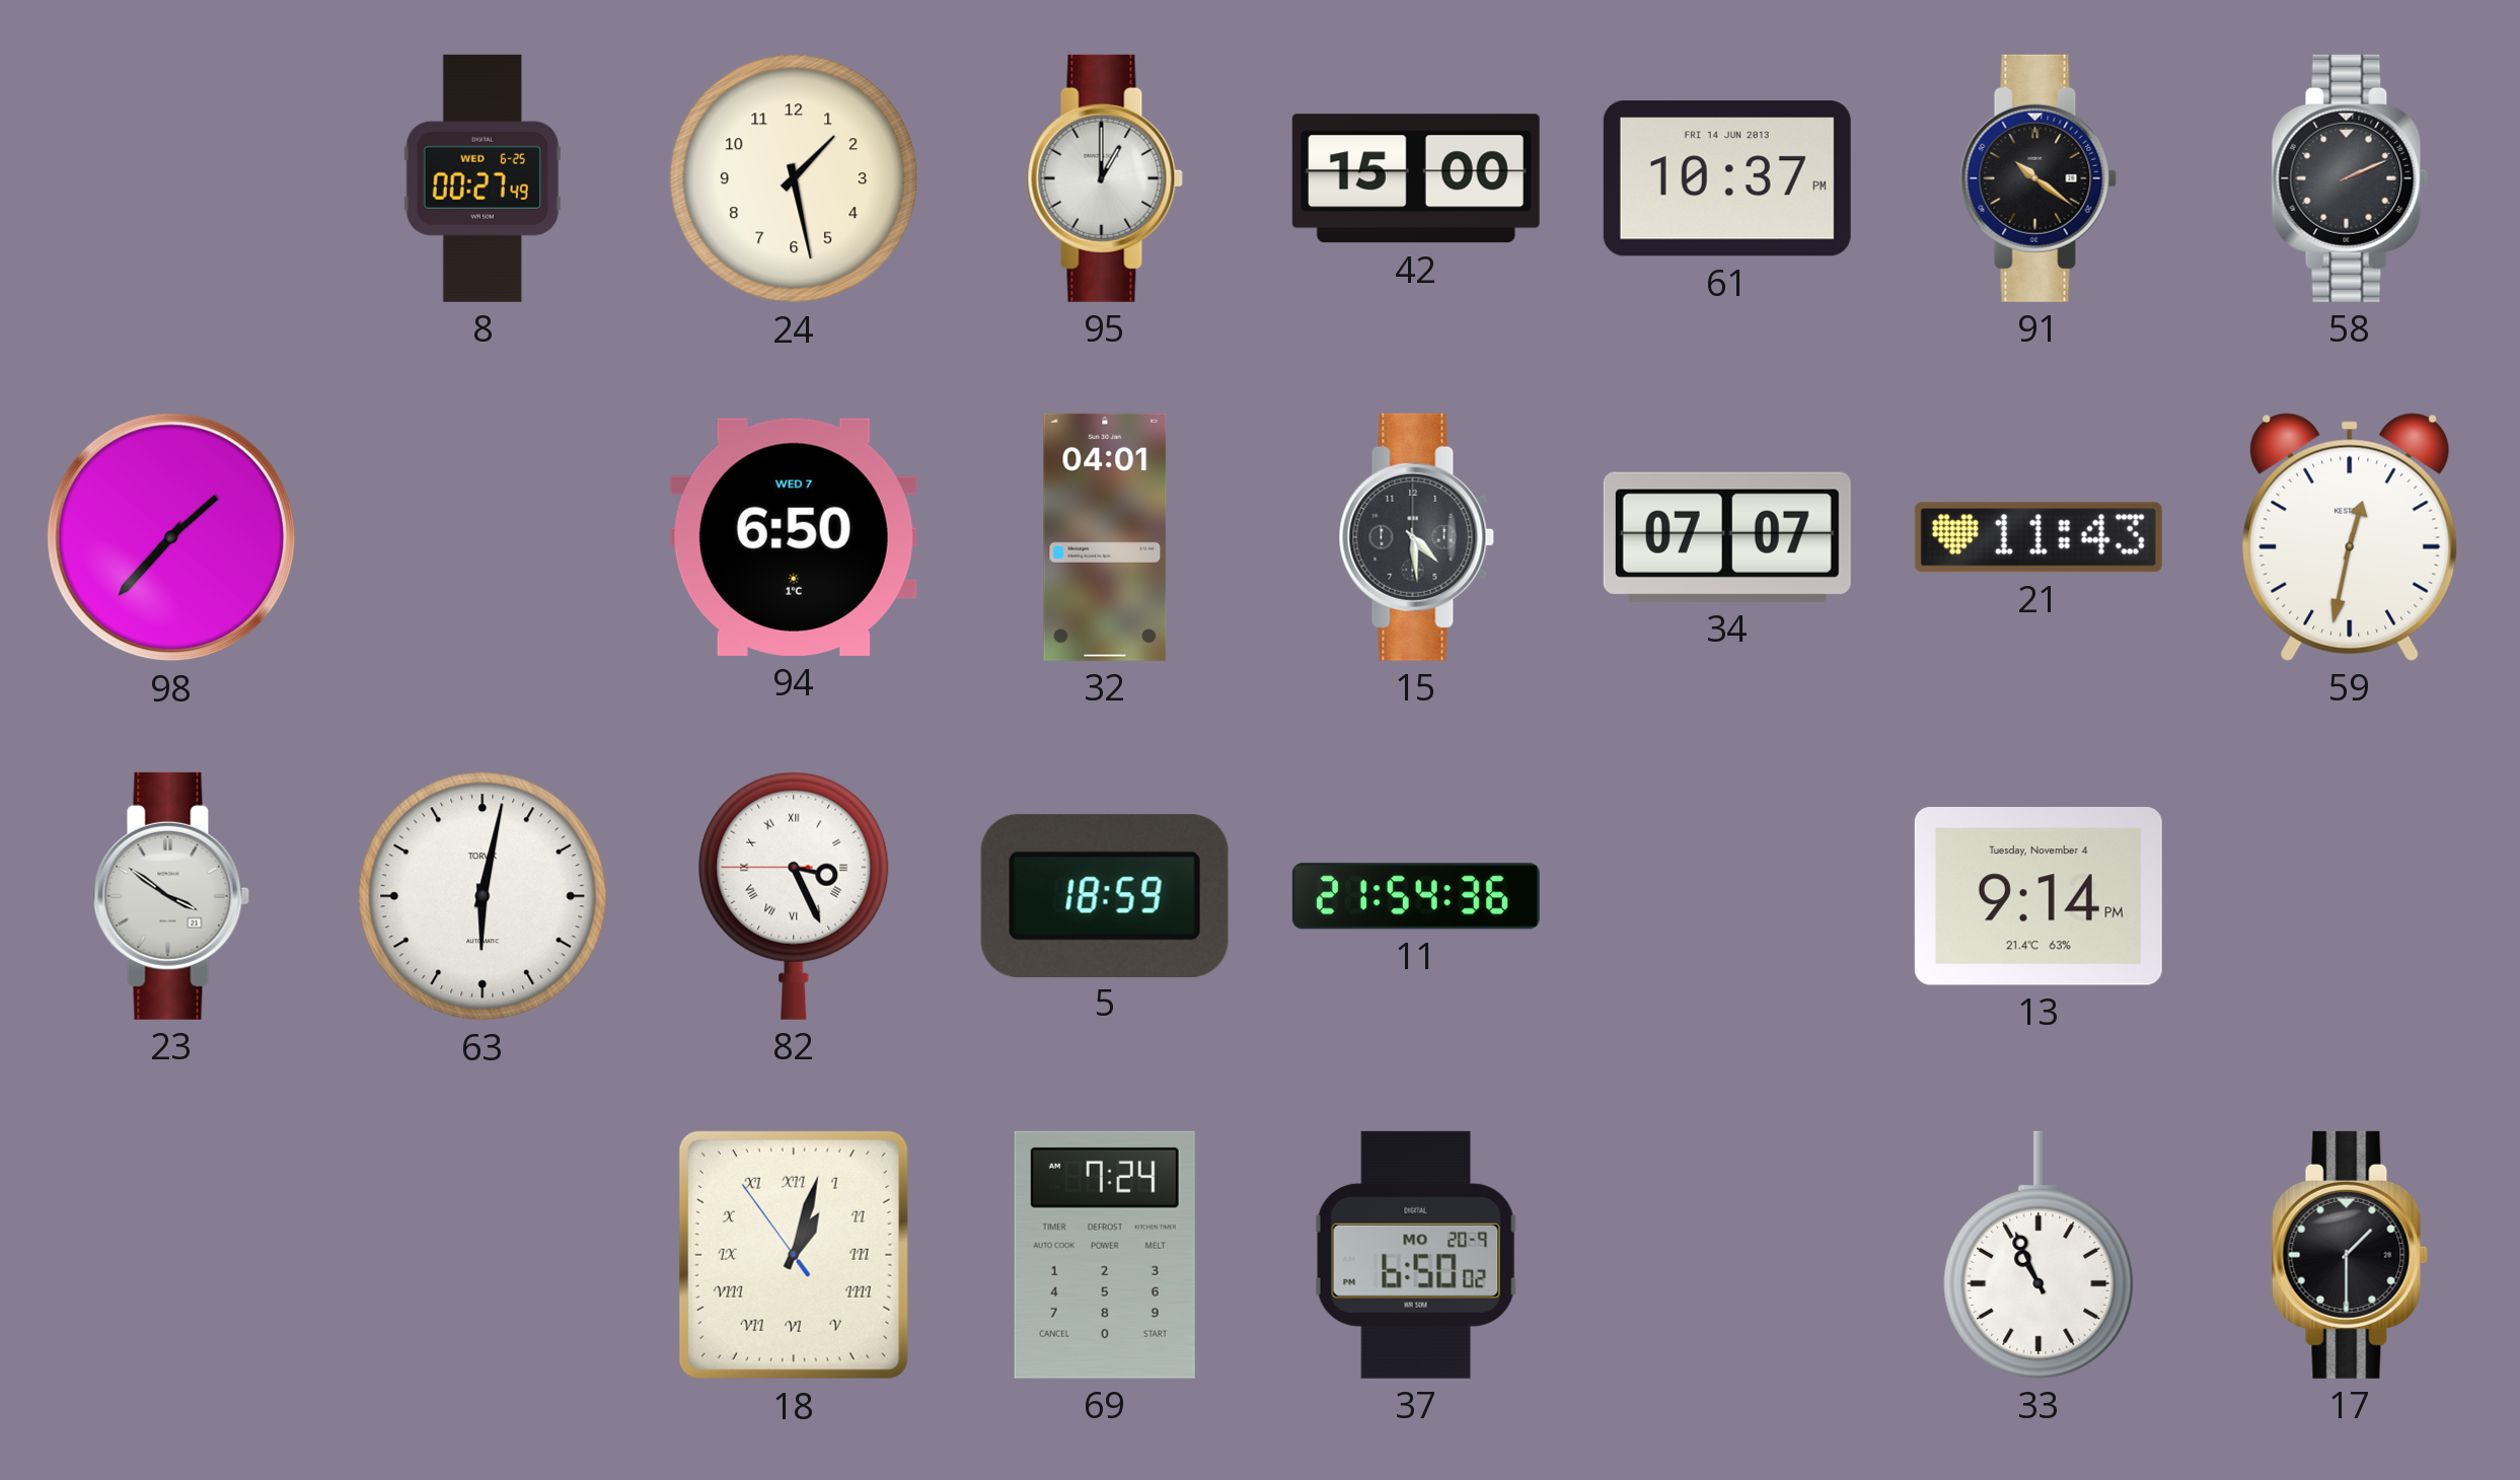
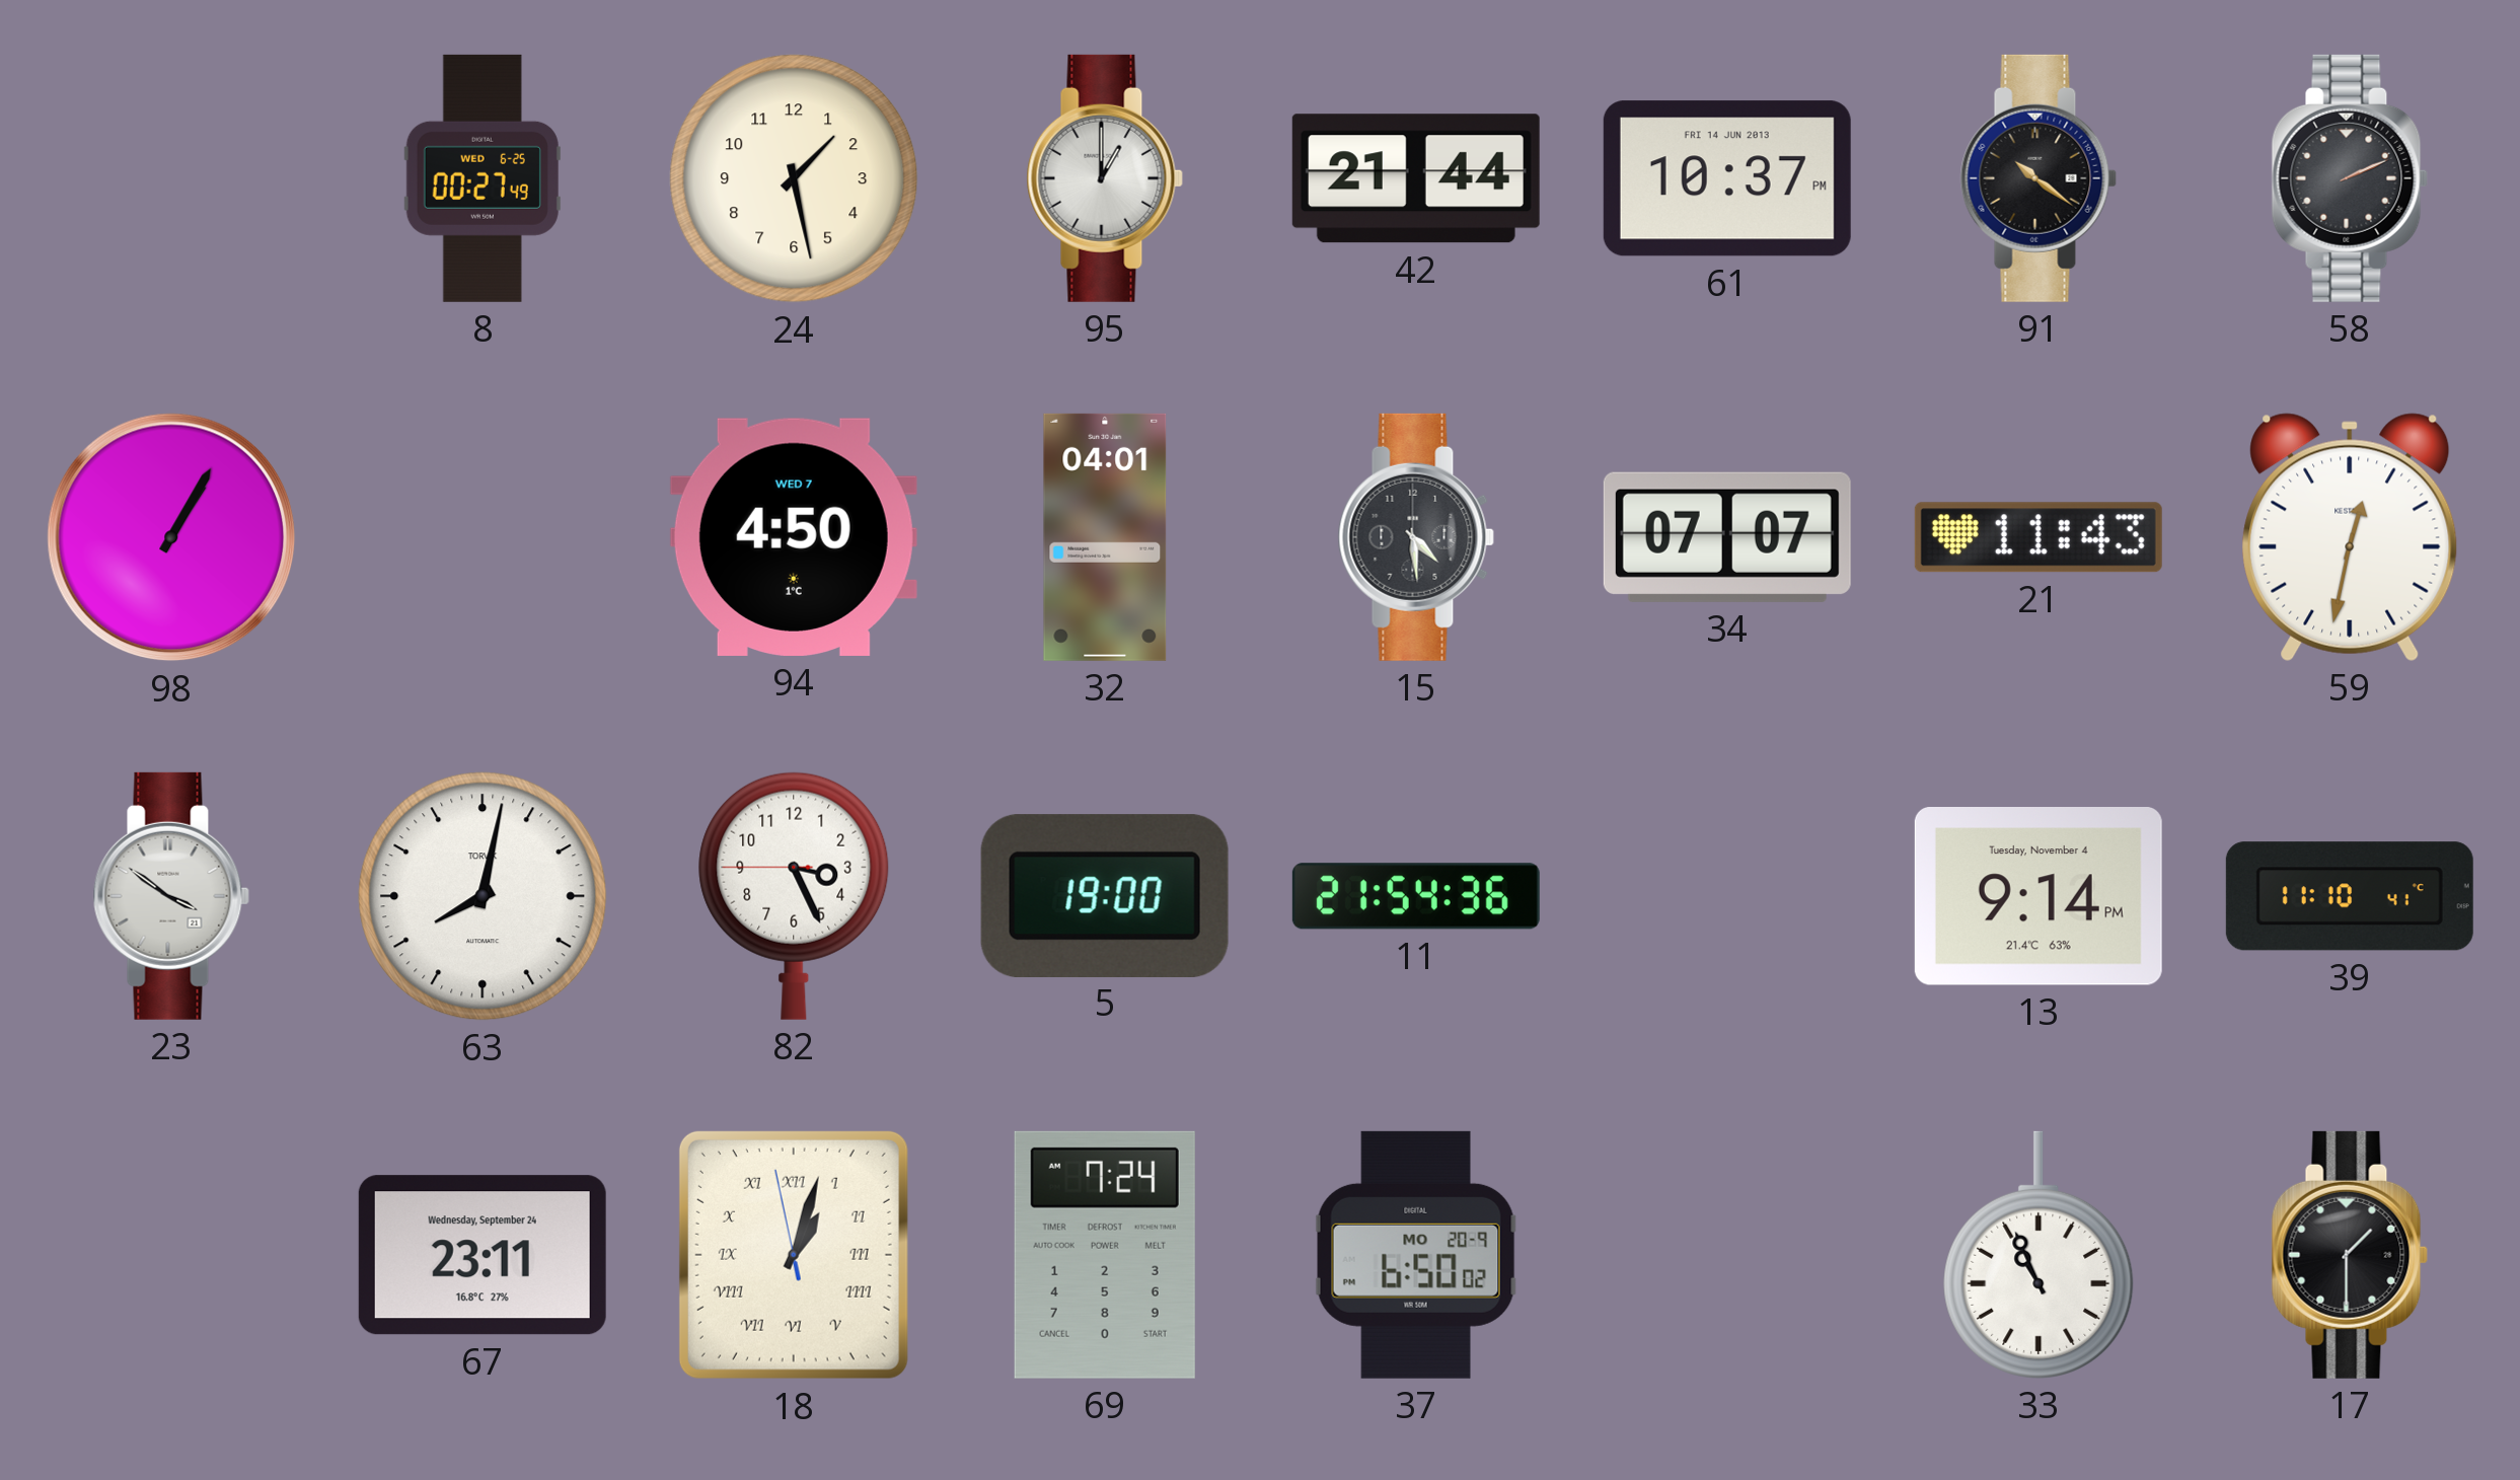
42: 15:00 -> 21:44 (1416, 178)
98: 1:37 -> 1:05 (171, 537)
94: 6:50 -> 4:50 (794, 537)
63: 6:02 -> 8:02 (483, 896)
82 numerals: Roman -> Arabic (794, 896)
5: 18:59 -> 19:00 (1105, 895)
39: none -> 11:10 (2350, 896)
67: none -> 23:11 (483, 1255)
18: 1:02:54 -> 1:02:58 (794, 1255)
